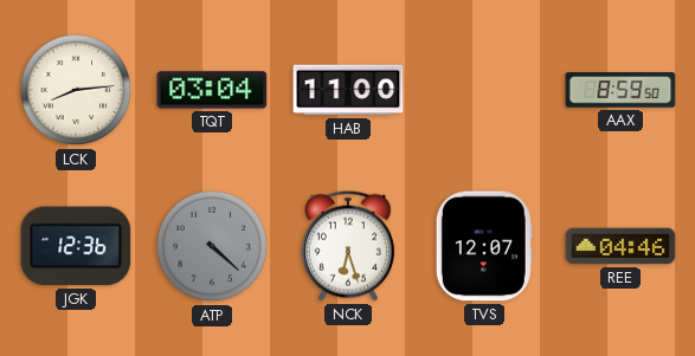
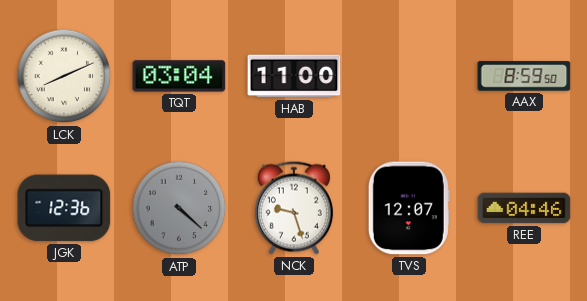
LCK: 8:14 -> 8:11 (64, 76)
NCK: 6:27 -> 9:27 (294, 208)
